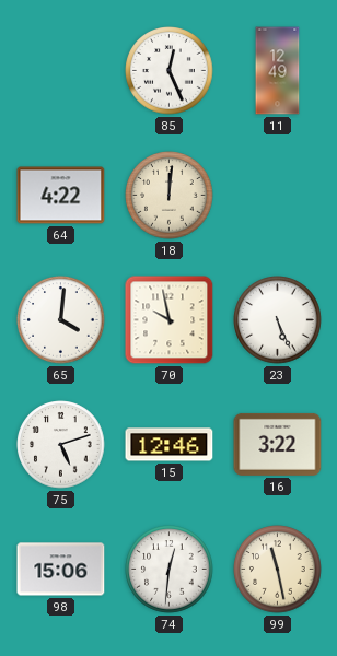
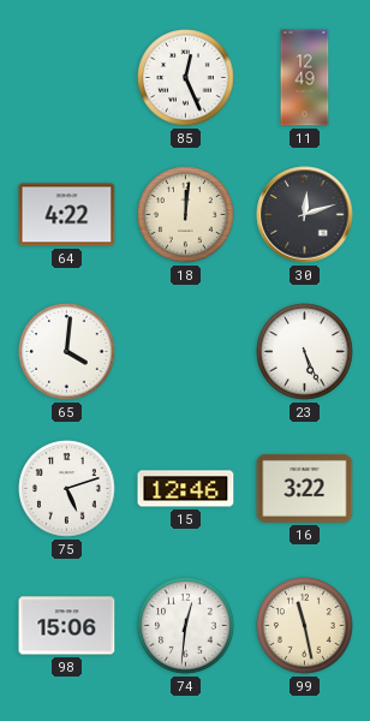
30: none -> 12:12 (305, 215)
70: 9:58 -> none (170, 320)
